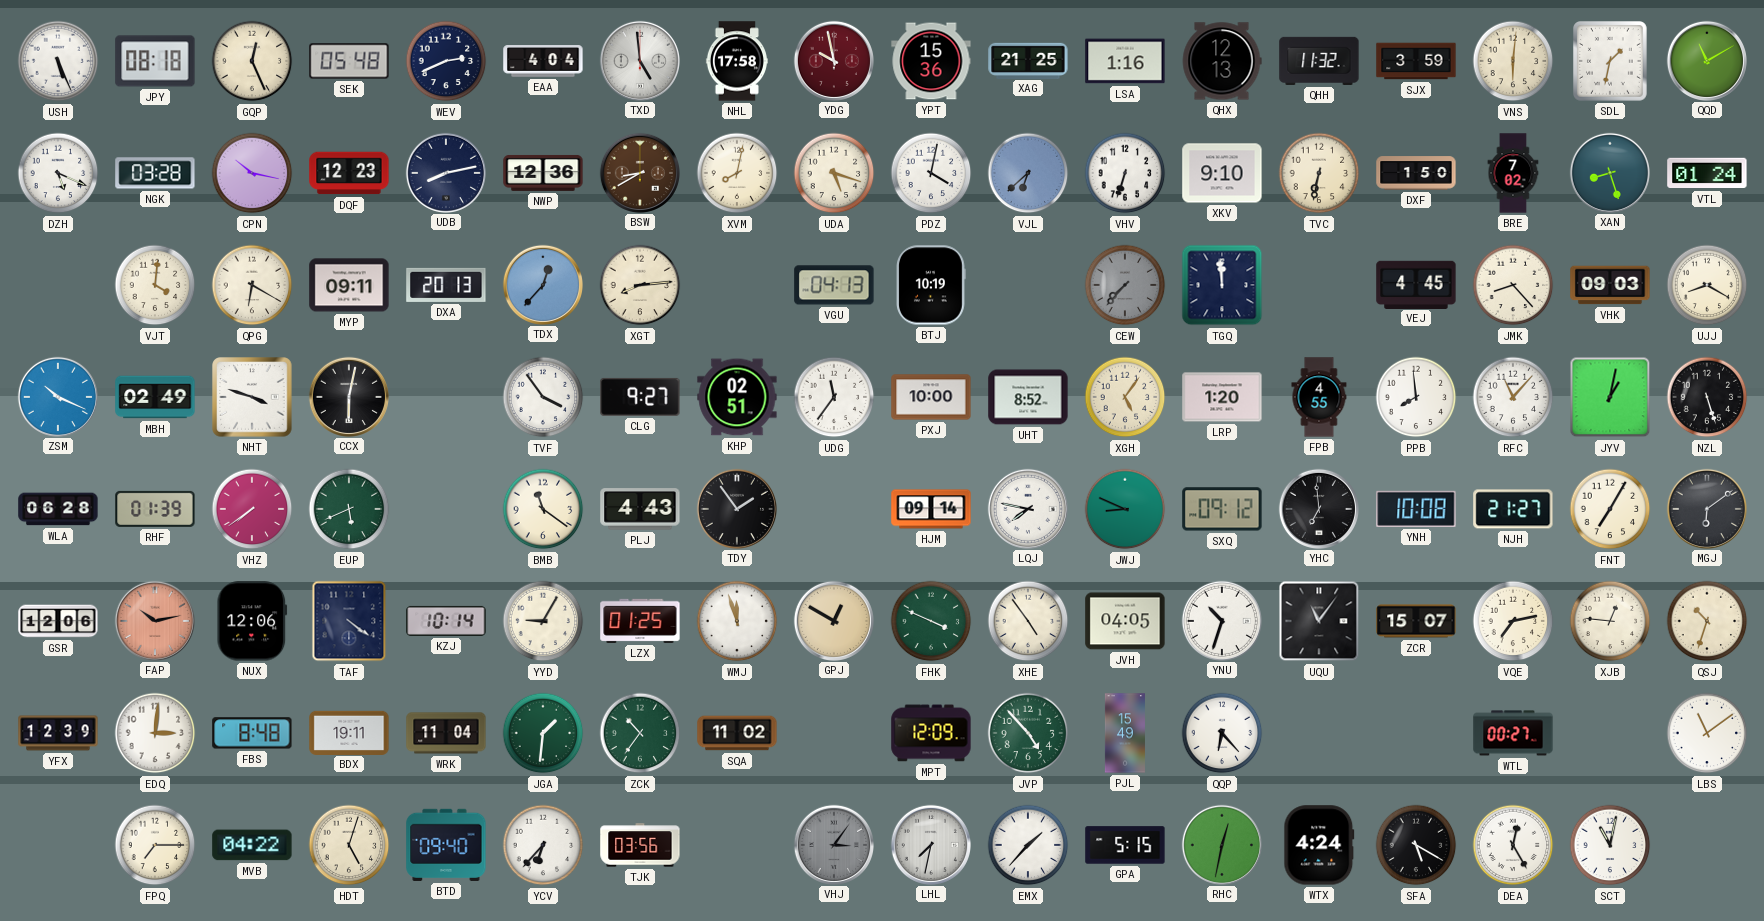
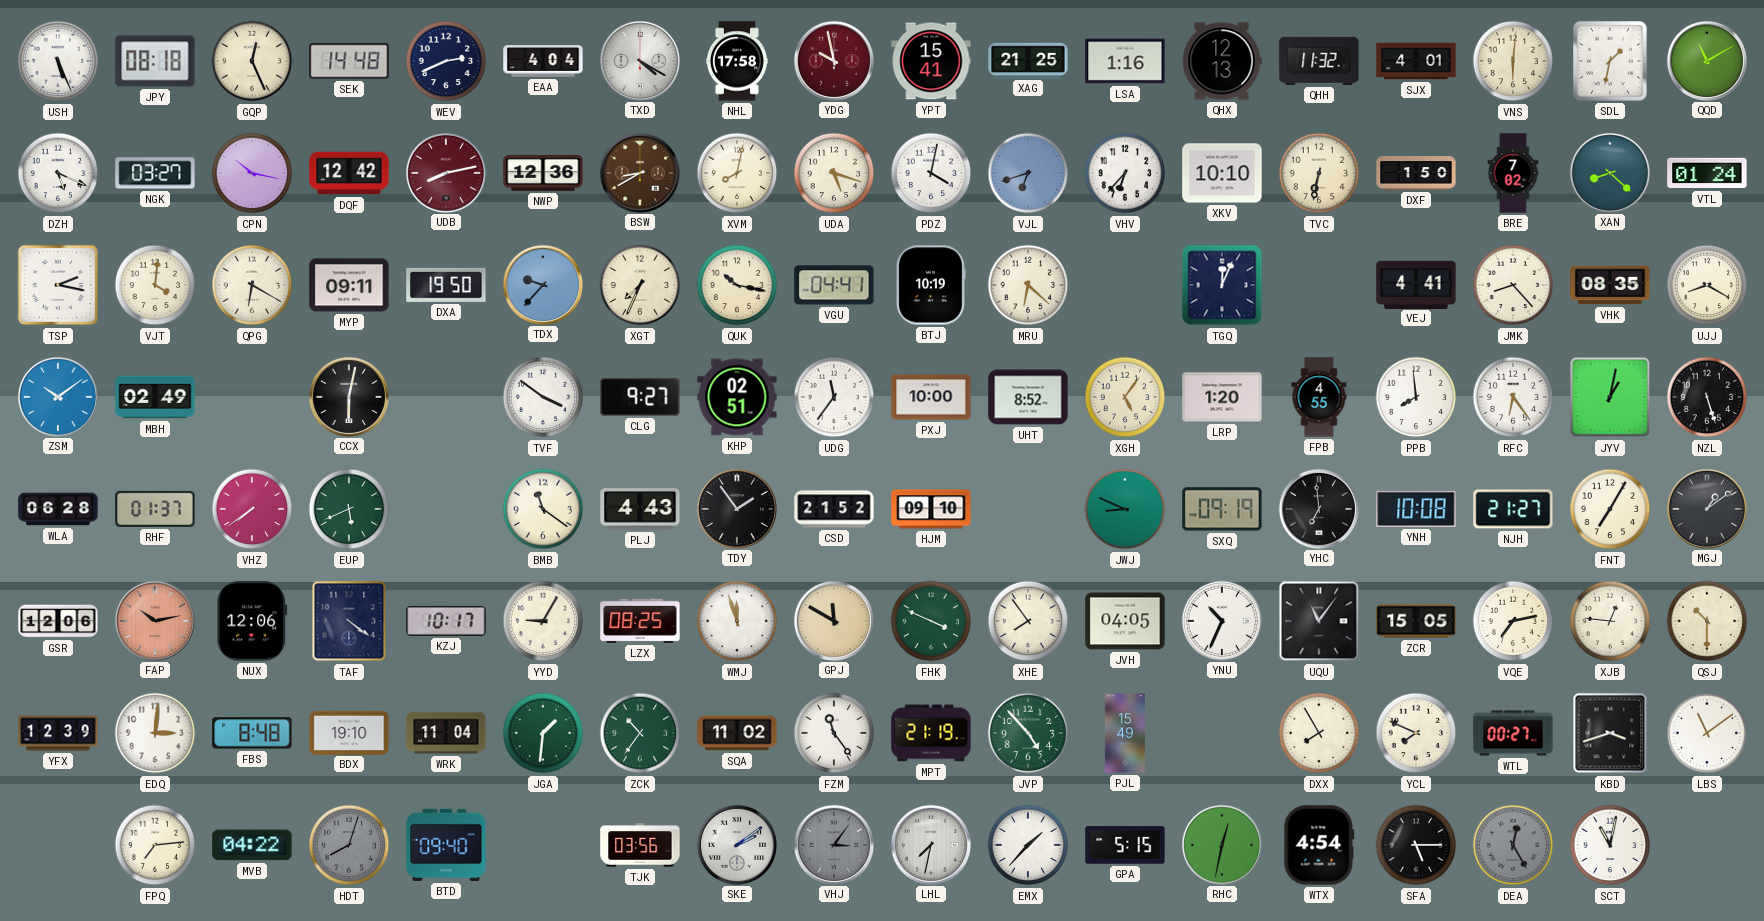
SEK: 05:48 -> 14:48 (349, 61)
TXD: 4:59 -> 4:20 (639, 60)
YPT: 15:36 -> 15:41 (931, 61)
SJX: 3:59 -> 4:01 (1416, 61)
NGK: 03:28 -> 03:27 (155, 173)
DQF: 12:23 -> 12:42 (349, 173)
UDB dial: navy -> burgundy (445, 172)
VJL: 6:38 -> 6:42 (1028, 173)
VHV: 6:33 -> 6:37 (1125, 173)
XKV: 9:10 -> 10:10 (1222, 173)
XAN: 8:27 -> 8:22 (1609, 172)
TSP: none -> 2:17 (58, 285)
DXA: 20:13 -> 19:50 (446, 285)
TDX: 12:37 -> 9:37 (542, 284)
XGT: 8:14 -> 7:34 (640, 285)
QUK: none -> 10:17 (737, 285)
VGU: 04:13 -> 04:41 (834, 285)
MRU: none -> 6:22 (1028, 285)
CEW: 7:37 -> none (1125, 285)
TGQ: 11:59 -> 12:04 (1222, 285)
VEJ: 4:45 -> 4:41 (1416, 284)
VHK: 09:03 -> 08:35 (1610, 285)
ZSM: 10:19 -> 10:09 (57, 396)
NHT: 3:48 -> none (252, 397)
TVF: 3:54 -> 3:51 (543, 397)
RFC: 11:07 -> 6:24 (1513, 397)
RHF: 01:39 -> 01:37 (155, 509)
CSD: none -> 21:52 (834, 509)
HJM: 09:14 -> 09:10 (931, 509)
LQJ: 7:47 -> none (1027, 508)
SXQ: 09:12 -> 09:19 (1222, 509)
MGJ: 6:09 -> 1:09 (1706, 508)
KZJ: 10:14 -> 10:17 (446, 621)
LZX: 01:25 -> 08:25 (640, 621)
GPJ: 12:50 -> 11:50 (833, 620)
XHE: 4:54 -> 7:54 (1028, 621)
YNU: 10:33 -> 10:34 (1221, 620)
ZCR: 15:07 -> 15:05 (1416, 621)
QSJ: 10:33 -> 10:30 (1707, 621)
BDX: 19:11 -> 19:10 (349, 732)
FZM: none -> 11:24 (834, 733)
MPT: 12:09 -> 21:19 (931, 733)
QQP: 6:23 -> none (1222, 733)
DXX: none -> 7:55 (1319, 733)
YCL: none -> 7:49 (1416, 733)
KBD: none -> 3:42 (1610, 733)
FPQ: 7:15 -> 7:14 (155, 845)
HDT: 5:03 -> 8:03 (349, 845)
HDT dial: cream -> grey (349, 845)
YCV: 6:37 -> none (543, 845)
SKE: none -> 2:09 (736, 844)
WTX: 4:24 -> 4:54 (1319, 845)
SFA: 5:20 -> 5:15 (1416, 845)
DEA dial: white -> grey (1513, 845)
